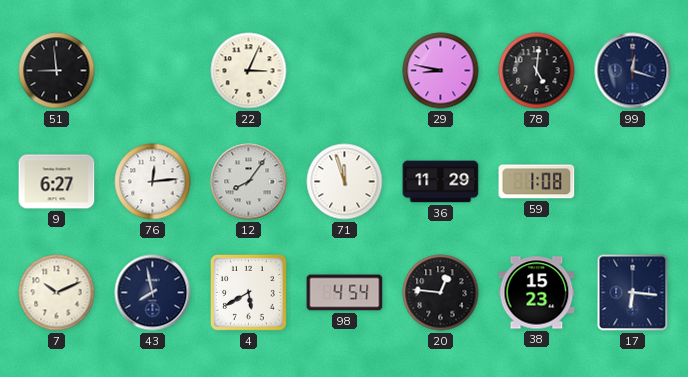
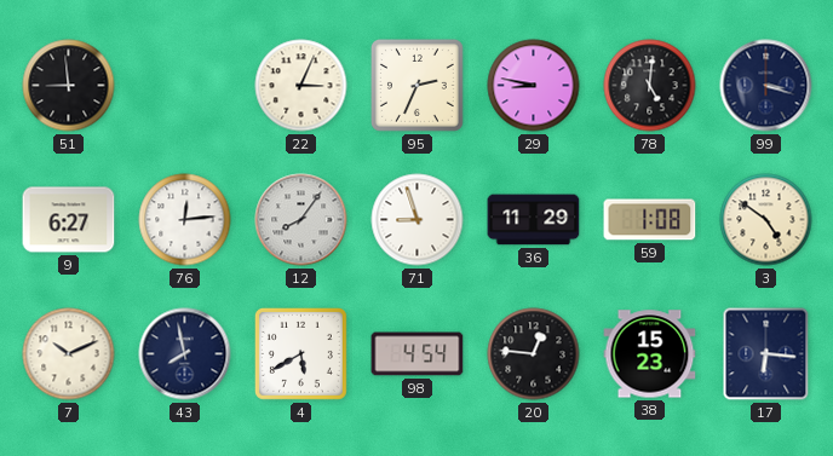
95: none -> 2:34 (416, 85)
99: 12:18 -> 3:18 (766, 86)
71: 11:57 -> 8:57 (418, 220)
3: none -> 4:51 (766, 220)
